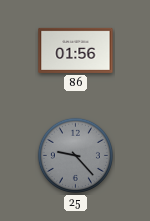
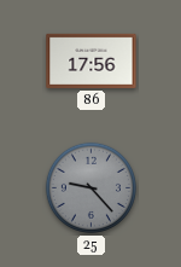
86: 01:56 -> 17:56 (92, 60)
